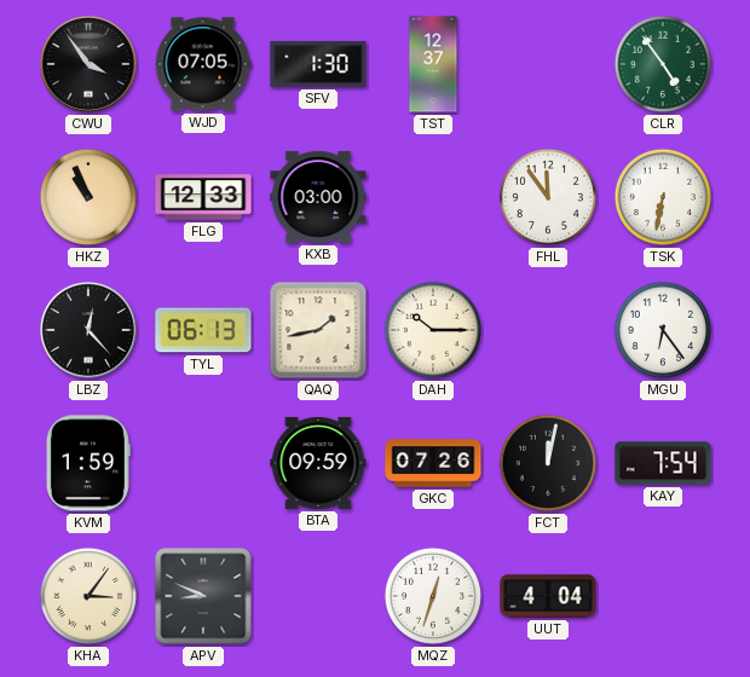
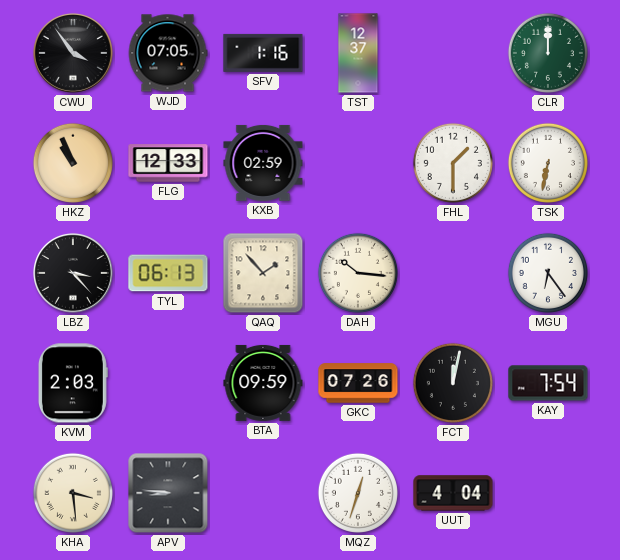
SFV: 1:30 -> 1:16 (263, 53)
CLR: 4:54 -> 12:00 (548, 53)
KXB: 03:00 -> 02:59 (263, 163)
FHL: 11:54 -> 1:30 (453, 163)
LBZ: 12:23 -> 3:23 (73, 273)
QAQ: 1:43 -> 1:53 (263, 273)
DAH: 10:15 -> 10:16 (358, 273)
KVM: 1:59 -> 2:03 (73, 383)
KHA: 3:06 -> 3:29 (73, 493)
APV: 8:49 -> 8:46 (168, 493)
